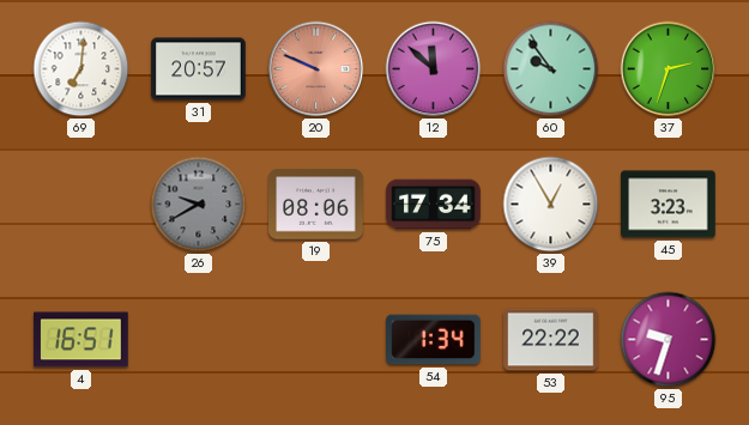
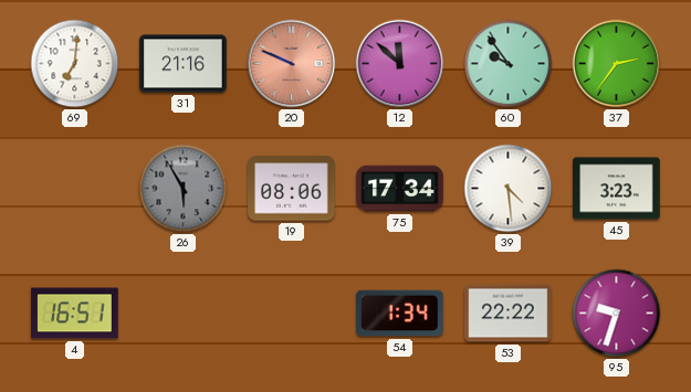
31: 20:57 -> 21:16 (184, 64)
37: 2:33 -> 2:36 (617, 64)
26: 9:40 -> 5:55 (184, 189)
39: 12:55 -> 4:29 (509, 189)
